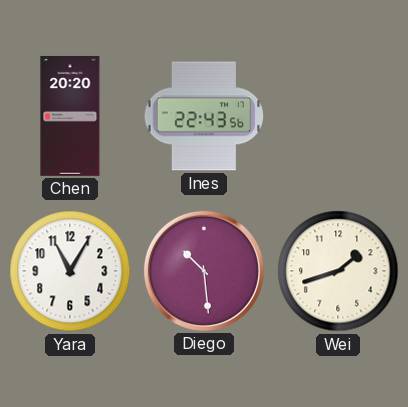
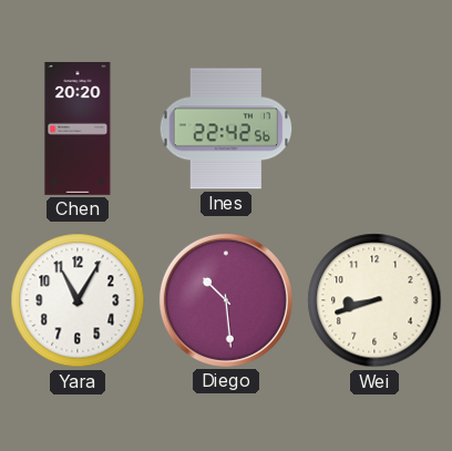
Ines: 22:43 -> 22:42 (226, 129)
Wei: 1:42 -> 8:42 (374, 300)
